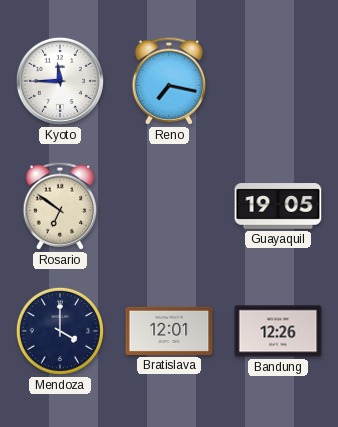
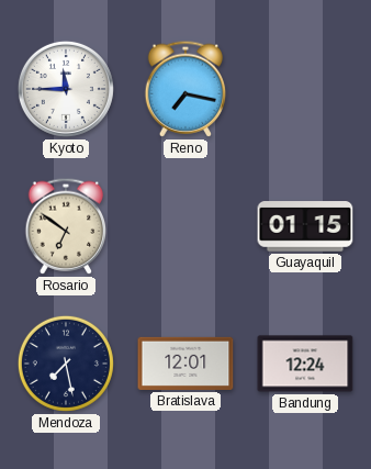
Guayaquil: 19:05 -> 01:15 (305, 226)
Mendoza: 4:00 -> 7:28 (66, 364)
Bandung: 12:26 -> 12:24 (305, 364)
